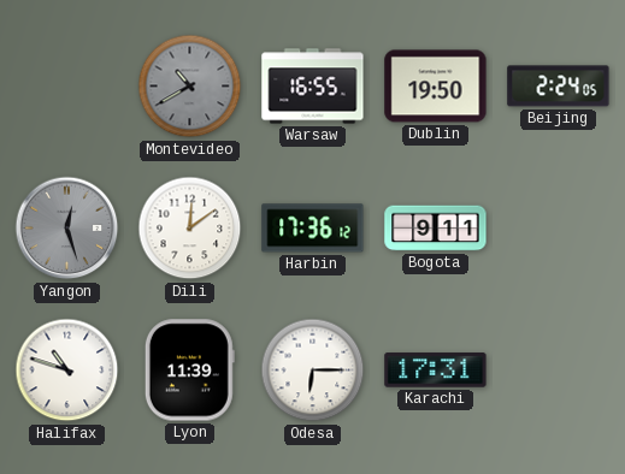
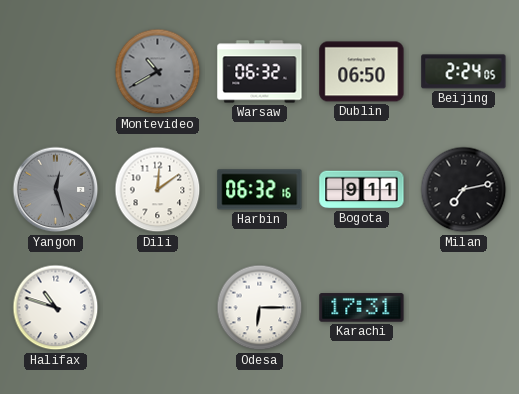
Warsaw: 16:55 -> 06:32 (260, 72)
Dublin: 19:50 -> 06:50 (362, 72)
Harbin: 17:36 -> 06:32 (260, 190)
Milan: none -> 7:13 (464, 190)
Lyon: 11:39 -> none (189, 371)
